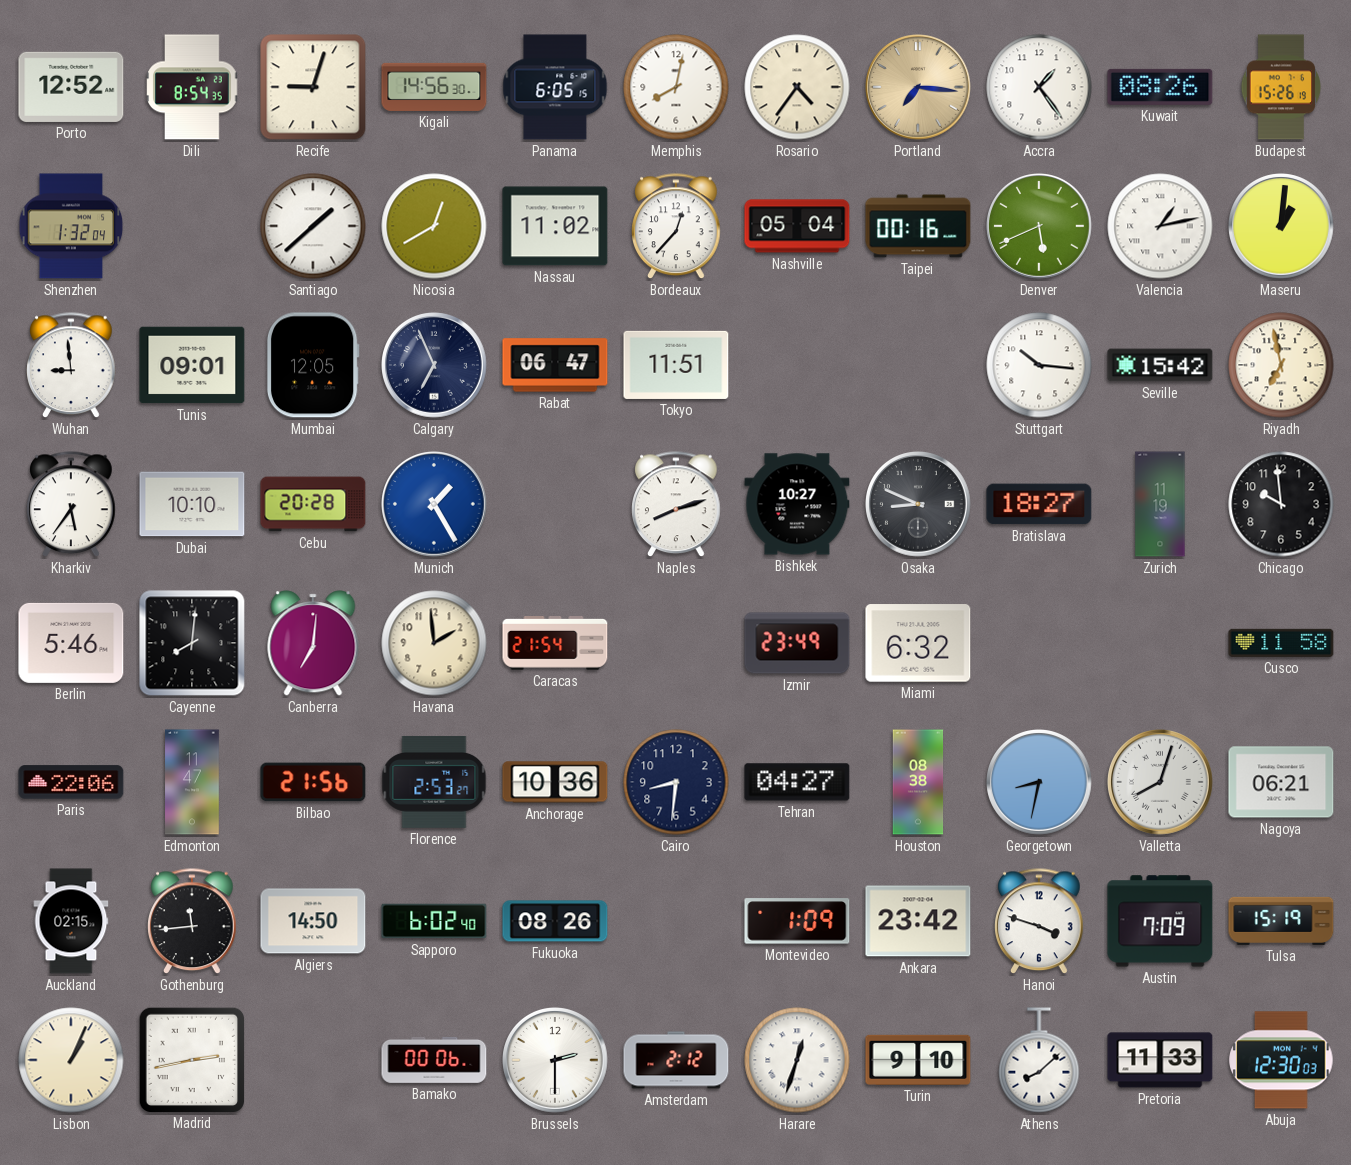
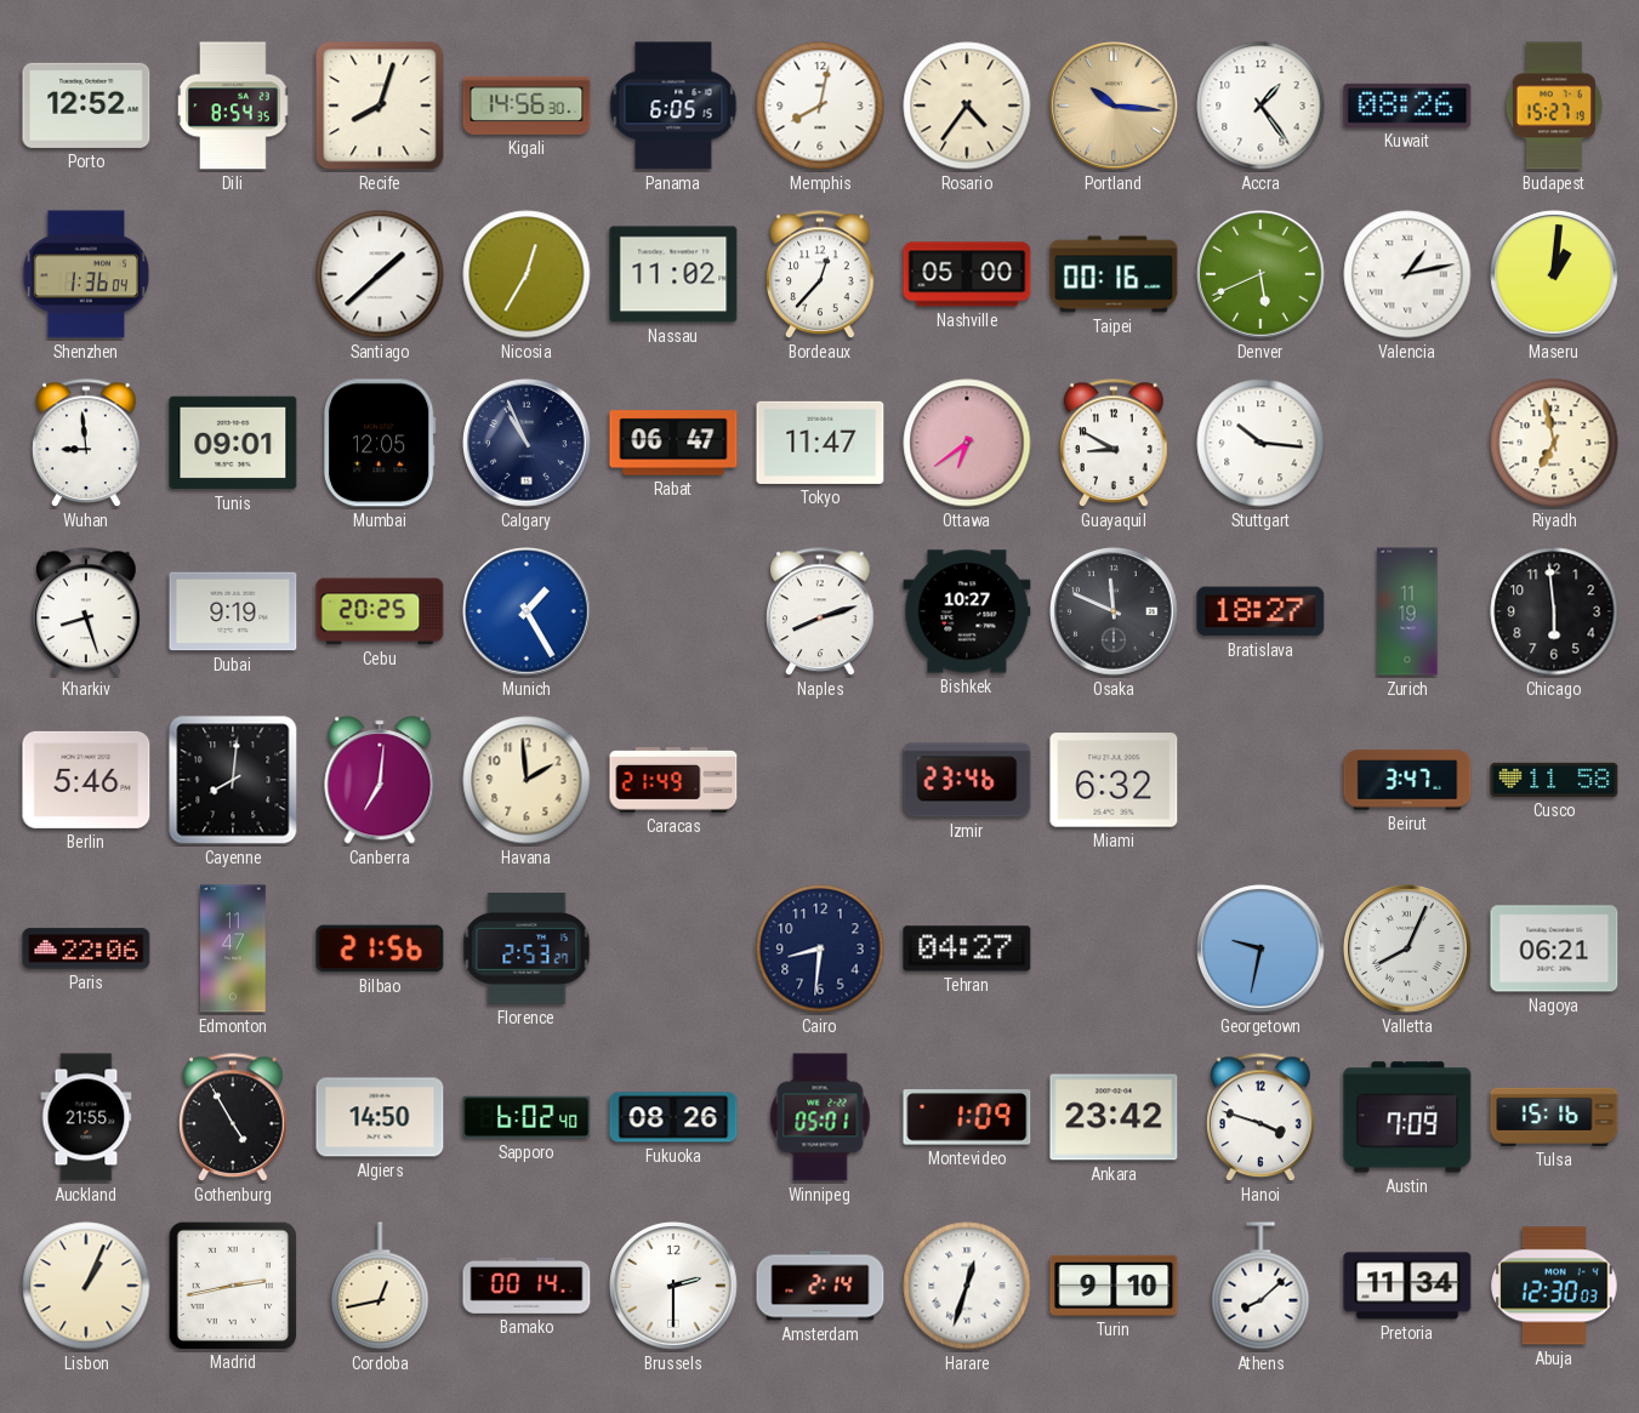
Recife: 9:03 -> 8:03 (380, 106)
Portland: 7:16 -> 10:16 (1115, 107)
Budapest: 15:26 -> 15:27 (1554, 106)
Shenzhen: 1:32 -> 1:36 (86, 274)
Nicosia: 12:40 -> 12:35 (527, 274)
Nashville: 05:04 -> 05:00 (967, 274)
Calgary: 6:56 -> 10:56 (528, 444)
Tokyo: 11:51 -> 11:47 (820, 443)
Ottawa: none -> 6:39 (967, 443)
Guayaquil: none -> 8:50 (1114, 444)
Seville: 15:42 -> none (1160, 365)
Kharkiv: 5:36 -> 8:27 (86, 613)
Dubai: 10:10 -> 9:19 (233, 611)
Cebu: 20:28 -> 20:25 (380, 611)
Osaka: 8:49 -> 11:49 (1115, 613)
Chicago: 9:59 -> 5:59 (1554, 611)
Caracas: 21:54 -> 21:49 (673, 781)
Izmir: 23:49 -> 23:46 (967, 780)
Beirut: none -> 3:47 (1407, 780)
Anchorage: 10:36 -> none (555, 782)
Houston: 08:38 -> none (918, 782)
Georgetown: 8:32 -> 9:32 (1262, 950)
Valletta: 8:03 -> 8:04 (1408, 950)
Auckland: 02:15 -> 21:55 (86, 1117)
Gothenburg: 11:44 -> 4:55 (233, 1118)
Winnipeg: none -> 05:01 (820, 1117)
Tulsa: 15:19 -> 15:16 (1554, 1117)
Cordoba: none -> 12:43 (380, 1286)
Bamako: 00:06 -> 00:14 (527, 1286)
Amsterdam: 2:12 -> 2:14 (820, 1286)
Pretoria: 11:33 -> 11:34 (1407, 1286)
